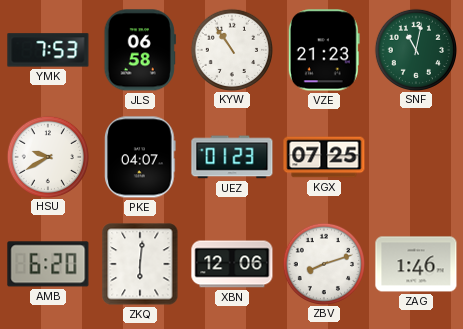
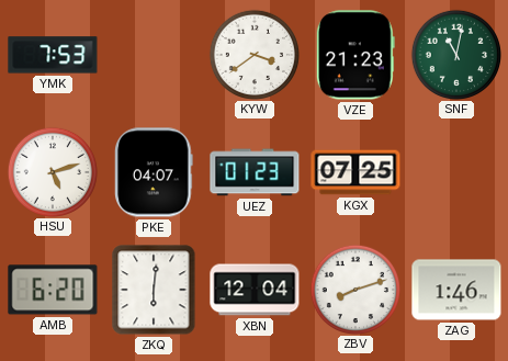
JLS: 06:58 -> none (140, 50)
KYW: 10:54 -> 3:39 (253, 54)
HSU: 9:40 -> 5:12 (52, 171)
XBN: 12:06 -> 12:04 (255, 290)
